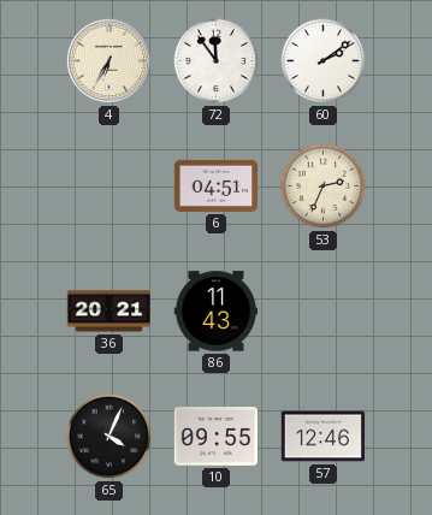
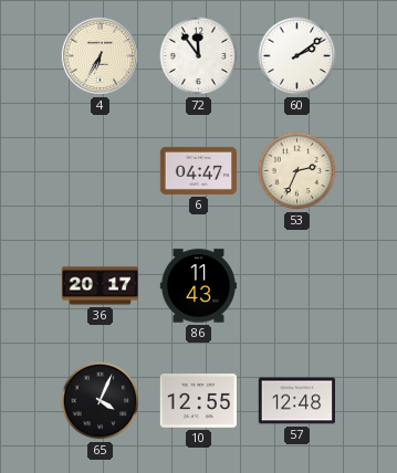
6: 04:51 -> 04:47 (199, 170)
36: 20:21 -> 20:17 (101, 286)
10: 09:55 -> 12:55 (198, 401)
57: 12:46 -> 12:48 (296, 401)
